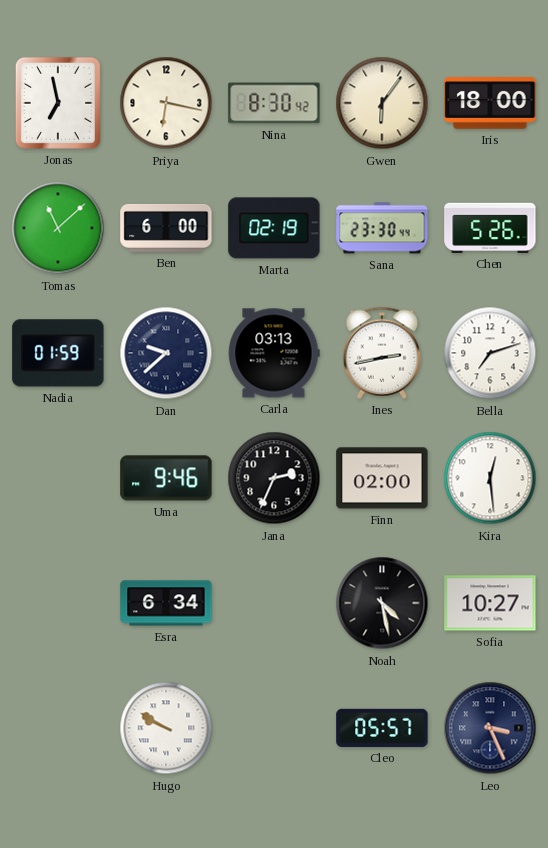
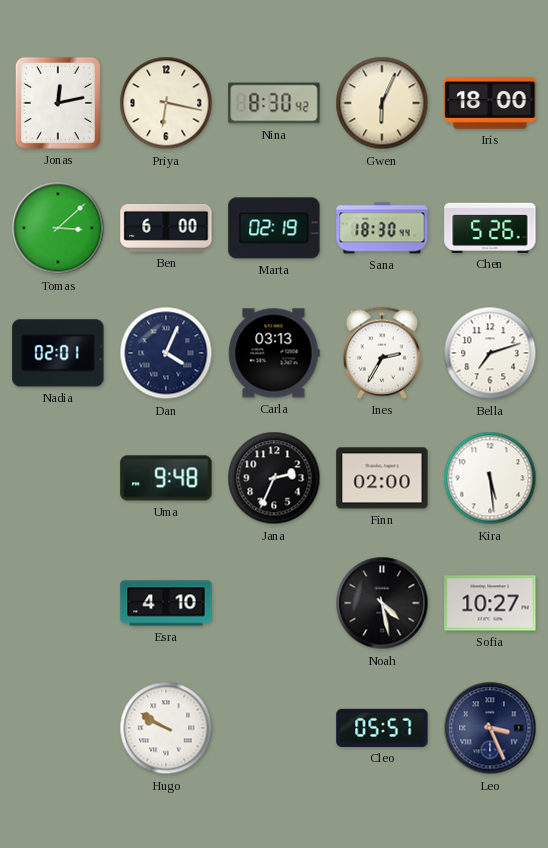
Jonas: 6:58 -> 12:13 (58, 103)
Gwen: 6:06 -> 6:04 (382, 103)
Tomas: 11:08 -> 3:08 (58, 228)
Sana: 23:30 -> 18:30 (382, 228)
Nadia: 01:59 -> 02:01 (58, 353)
Dan: 9:38 -> 4:04 (166, 353)
Ines: 2:43 -> 2:35 (382, 353)
Uma: 9:46 -> 9:48 (166, 478)
Kira: 12:29 -> 5:29 (490, 478)
Esra: 6:34 -> 4:10 (166, 603)
